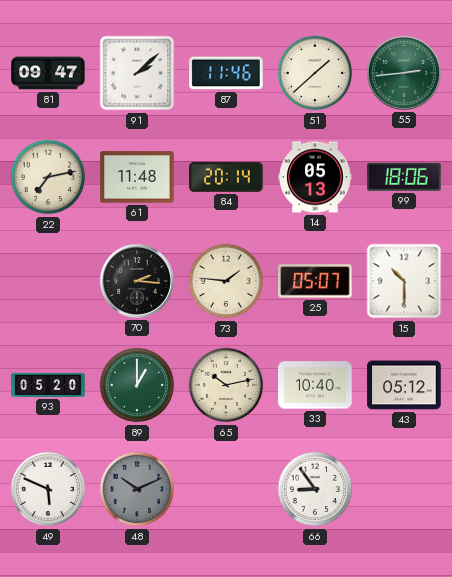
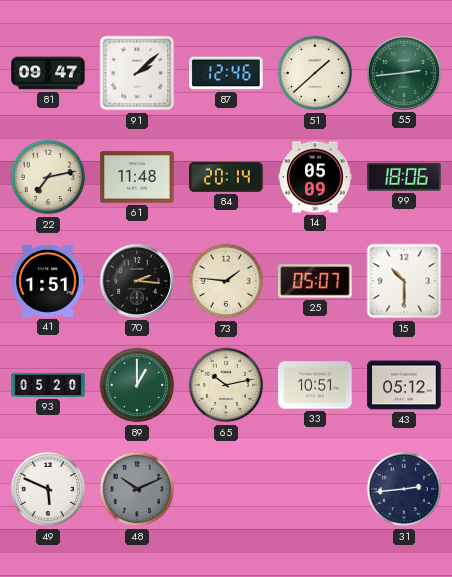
87: 11:46 -> 12:46 (226, 73)
14: 05:13 -> 05:09 (315, 177)
41: none -> 1:51 (48, 281)
33: 10:40 -> 10:51 (315, 385)
66: 8:54 -> none (315, 489)
31: none -> 2:44 (404, 489)
